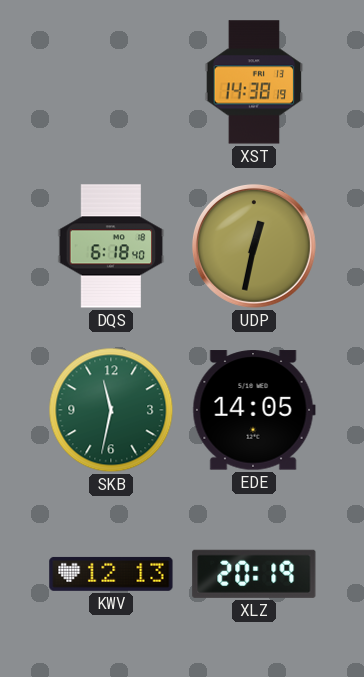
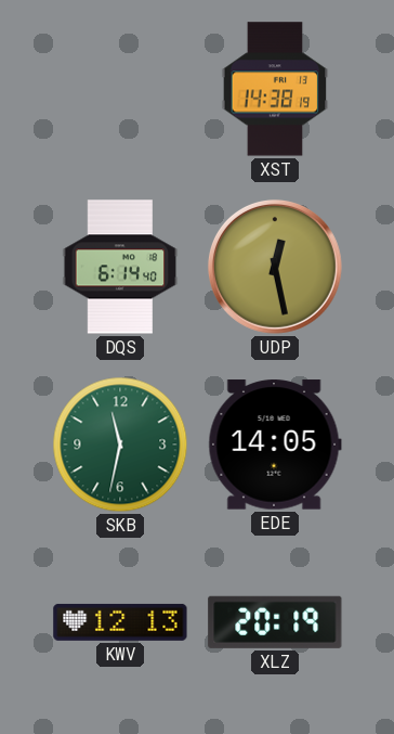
DQS: 6:18 -> 6:14 (120, 267)
UDP: 12:32 -> 12:28 (275, 267)
